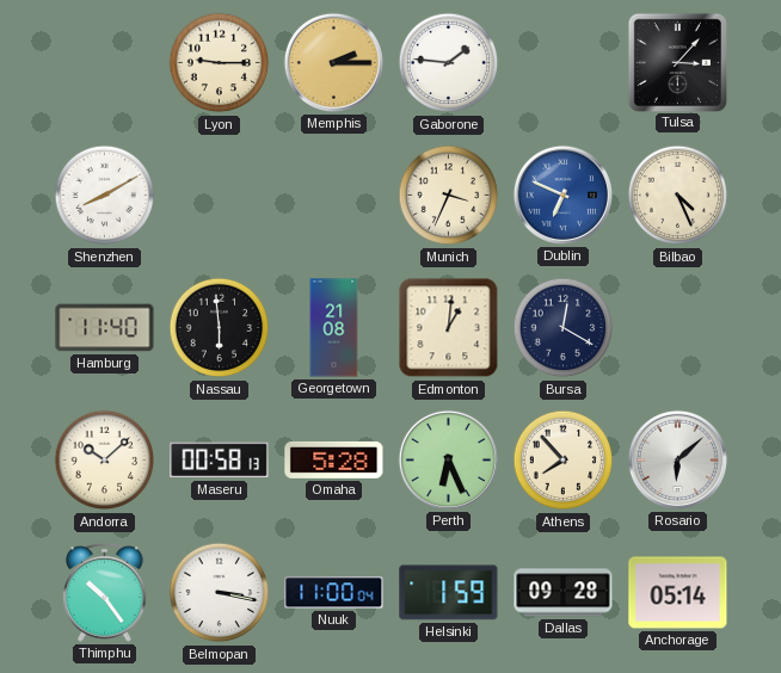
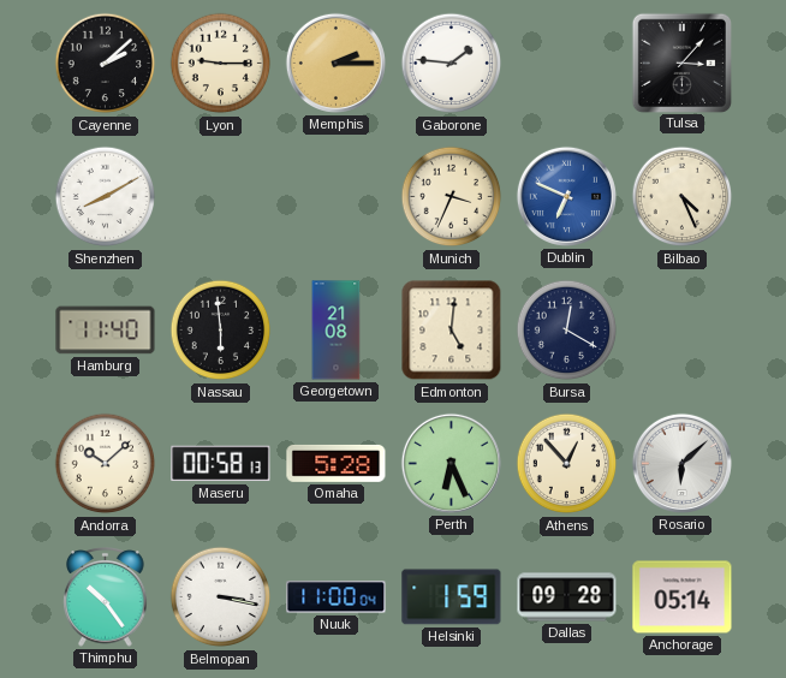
Cayenne: none -> 2:08 (106, 64)
Edmonton: 1:01 -> 5:01 (452, 331)
Athens: 7:53 -> 12:53 (567, 464)
